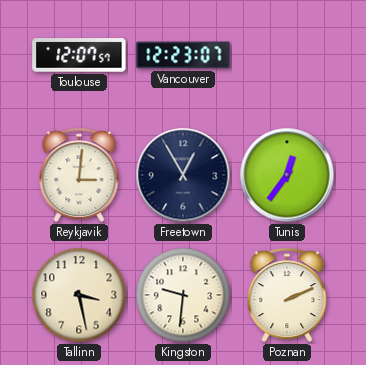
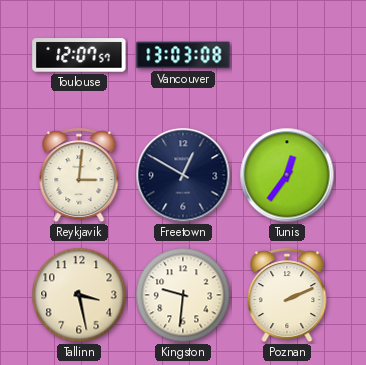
Vancouver: 12:23 -> 13:03 (183, 55)
Freetown: 12:55 -> 12:50 (183, 175)
